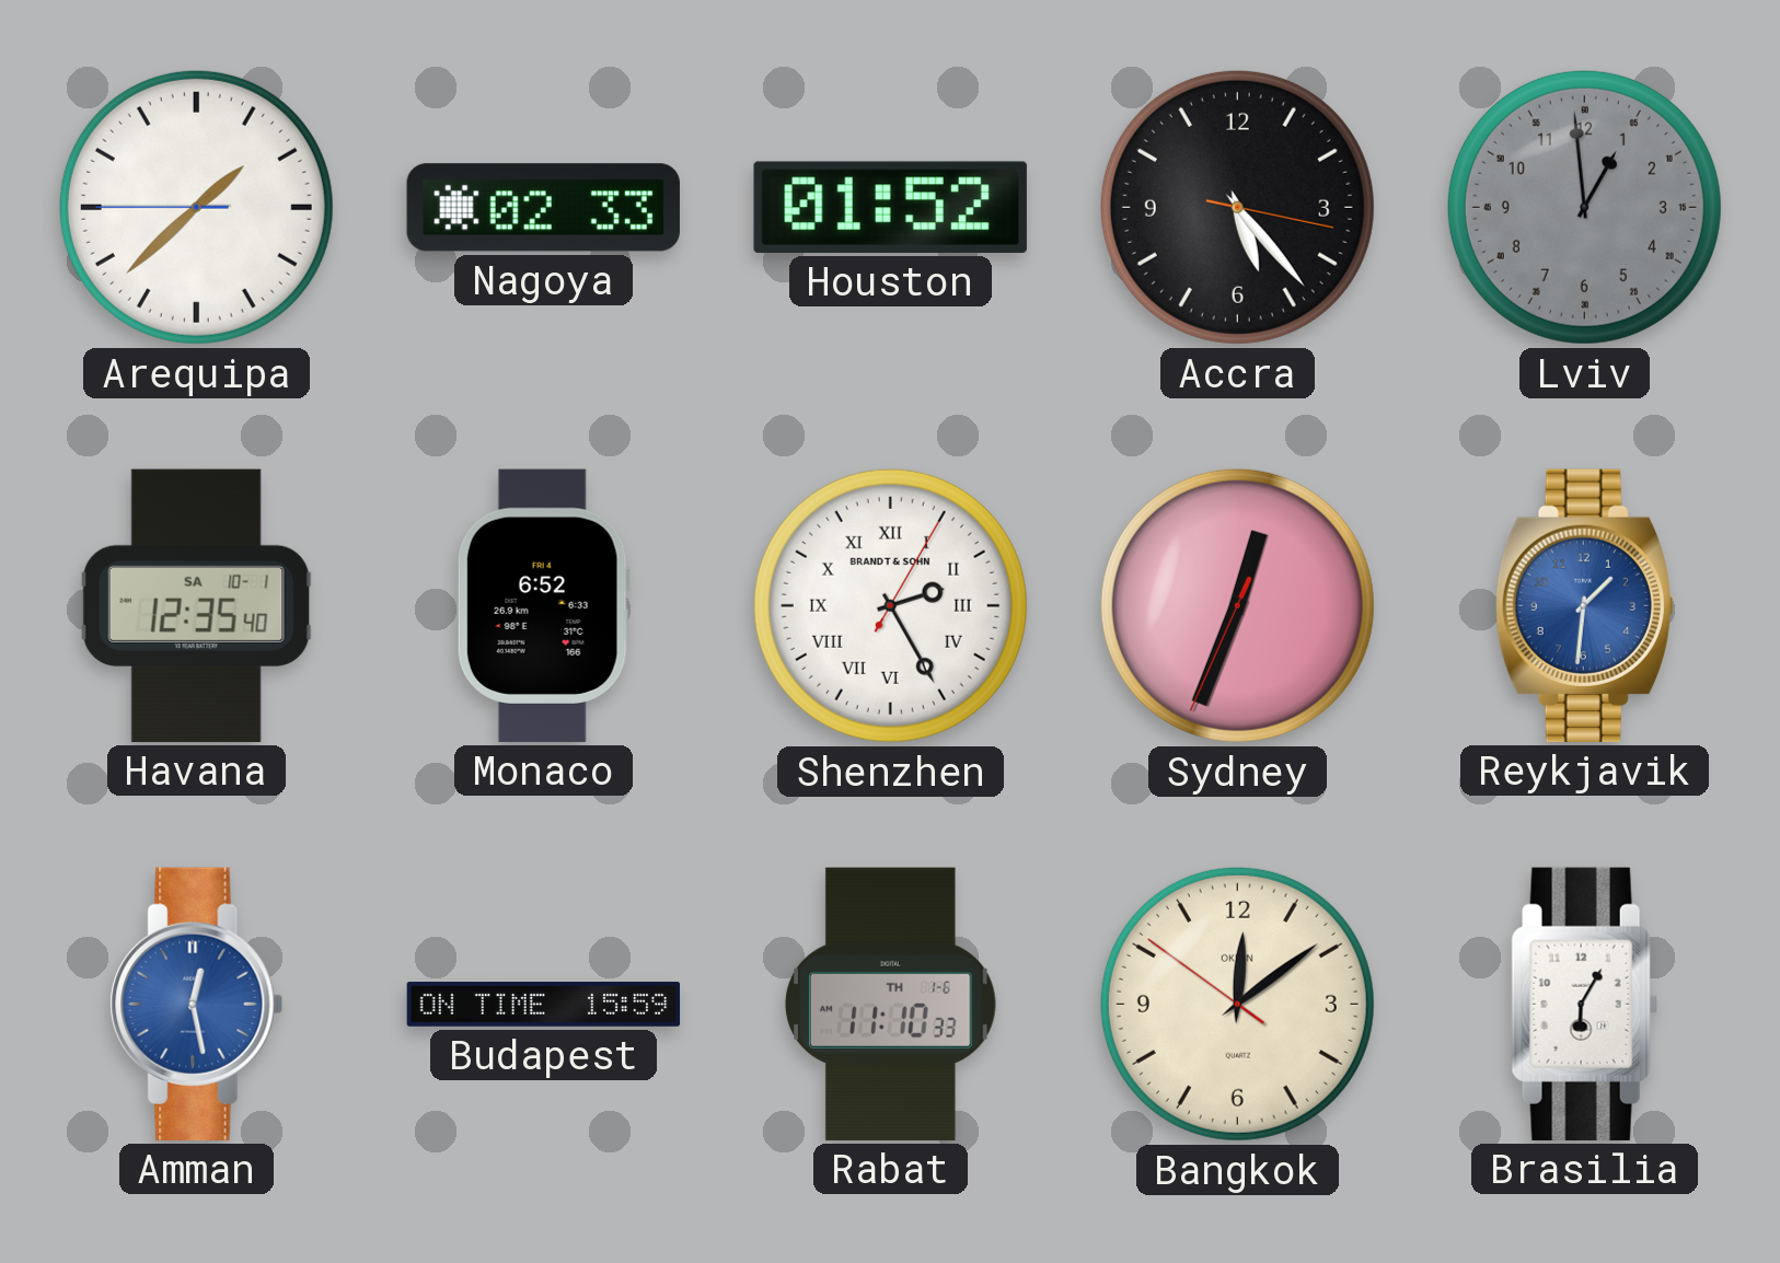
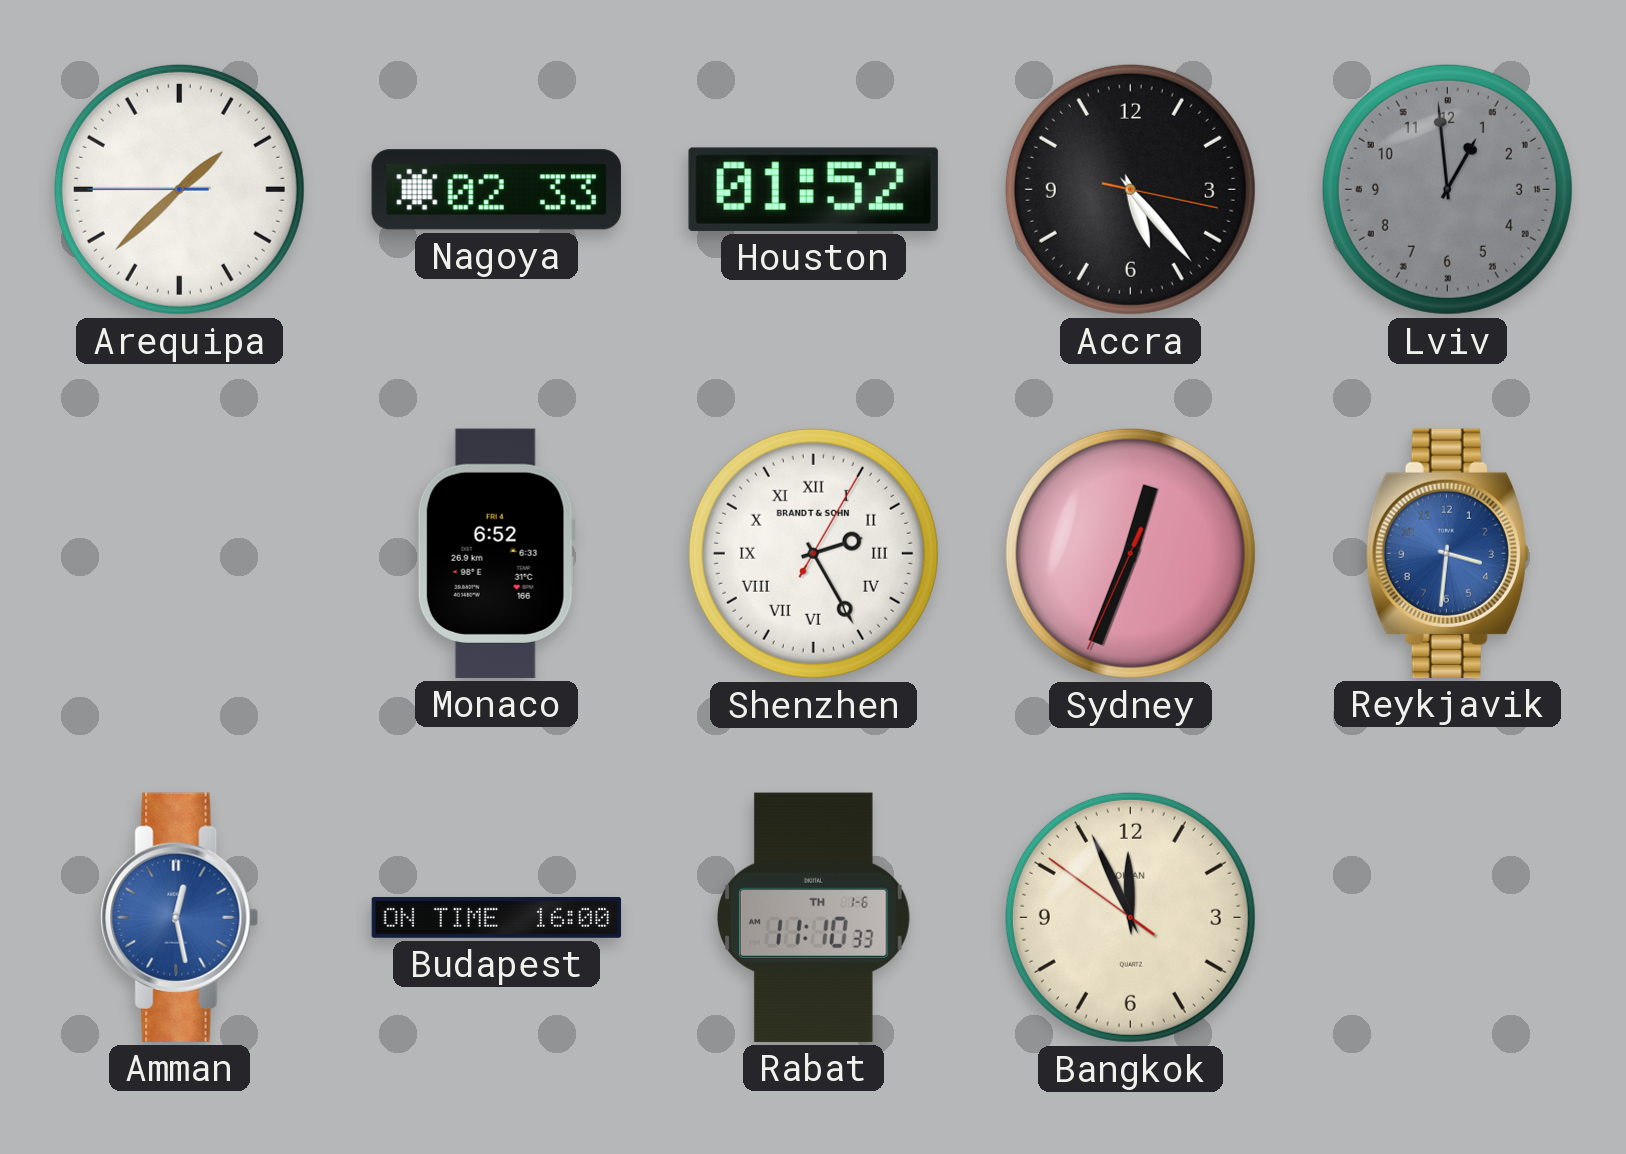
Havana: 12:35 -> none (196, 605)
Reykjavik: 1:31 -> 3:31 (1447, 553)
Budapest: 15:59 -> 16:00 (497, 918)
Bangkok: 12:08 -> 11:55 (1130, 917)
Brasilia: 6:05 -> none (1585, 1004)
